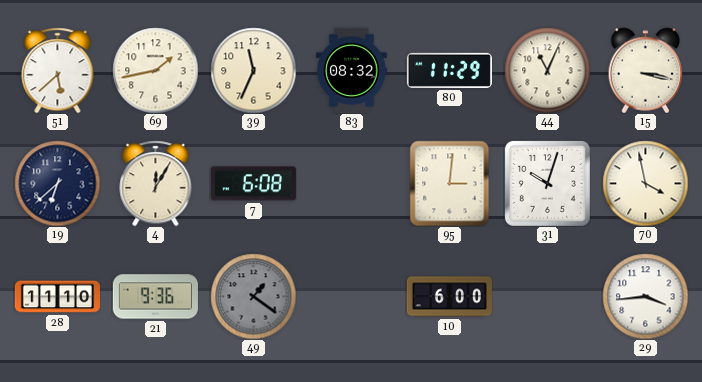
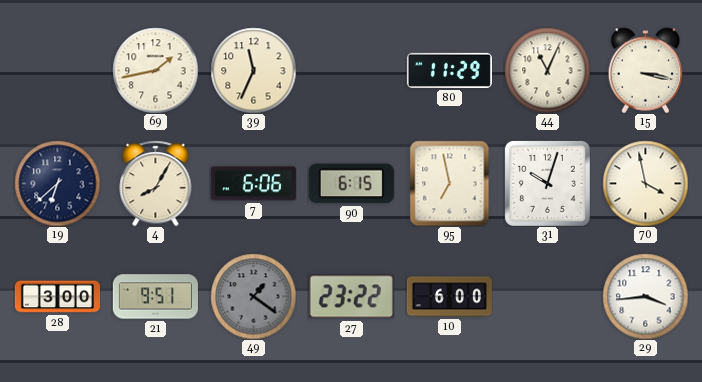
51: 5:38 -> none (58, 70)
83: 08:32 -> none (352, 70)
4: 12:05 -> 8:05 (156, 183)
7: 6:08 -> 6:06 (253, 184)
90: none -> 6:15 (351, 184)
95: 3:01 -> 6:58 (450, 183)
28: 11:10 -> 3:00 (57, 297)
21: 9:36 -> 9:51 (155, 297)
27: none -> 23:22 (351, 297)
